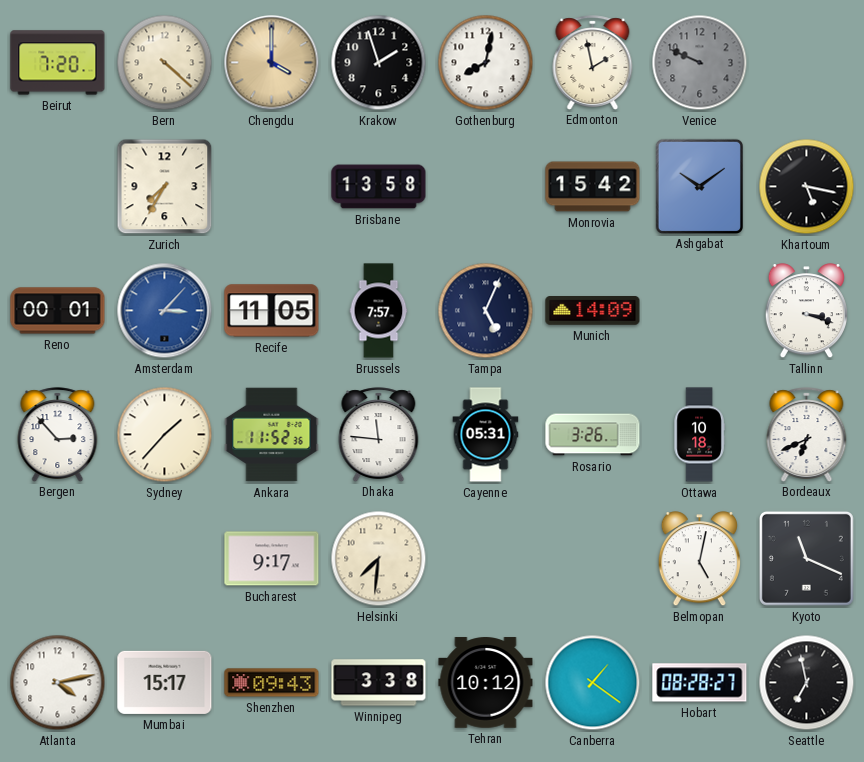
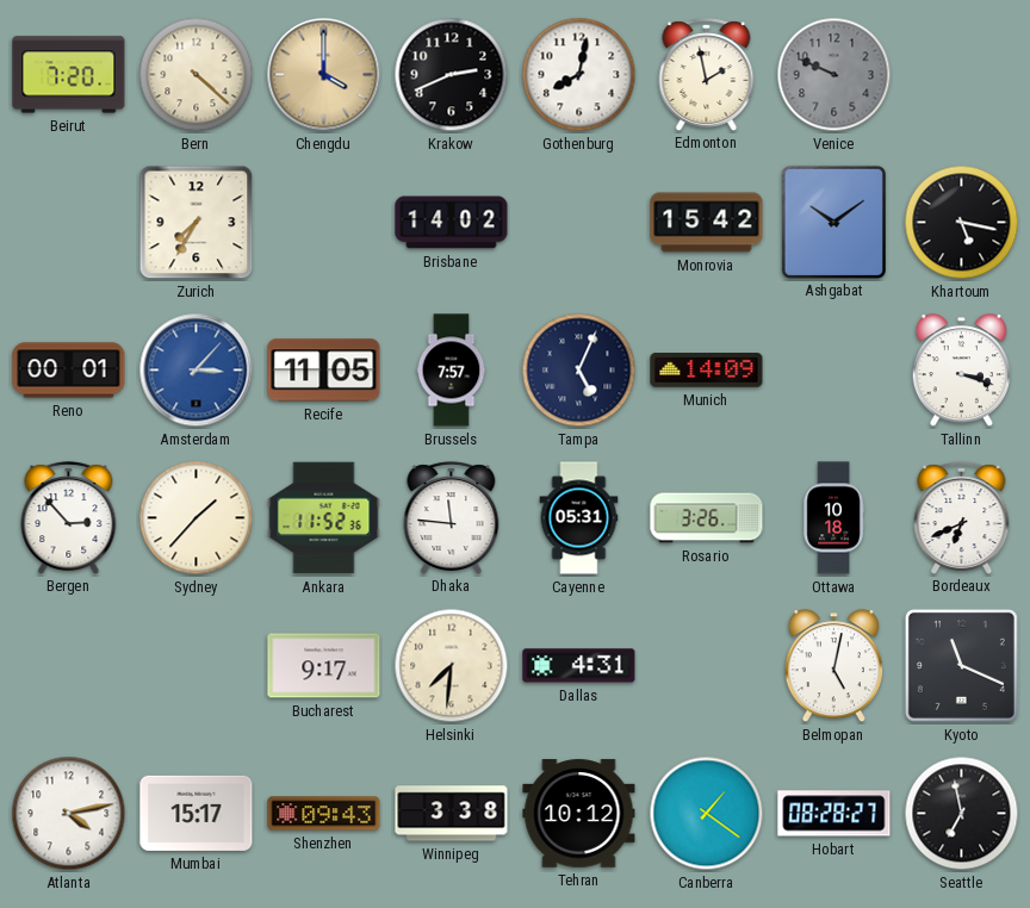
Krakow: 1:57 -> 2:41 (452, 75)
Brisbane: 13:58 -> 14:02 (452, 223)
Dallas: none -> 4:31 (579, 666)
